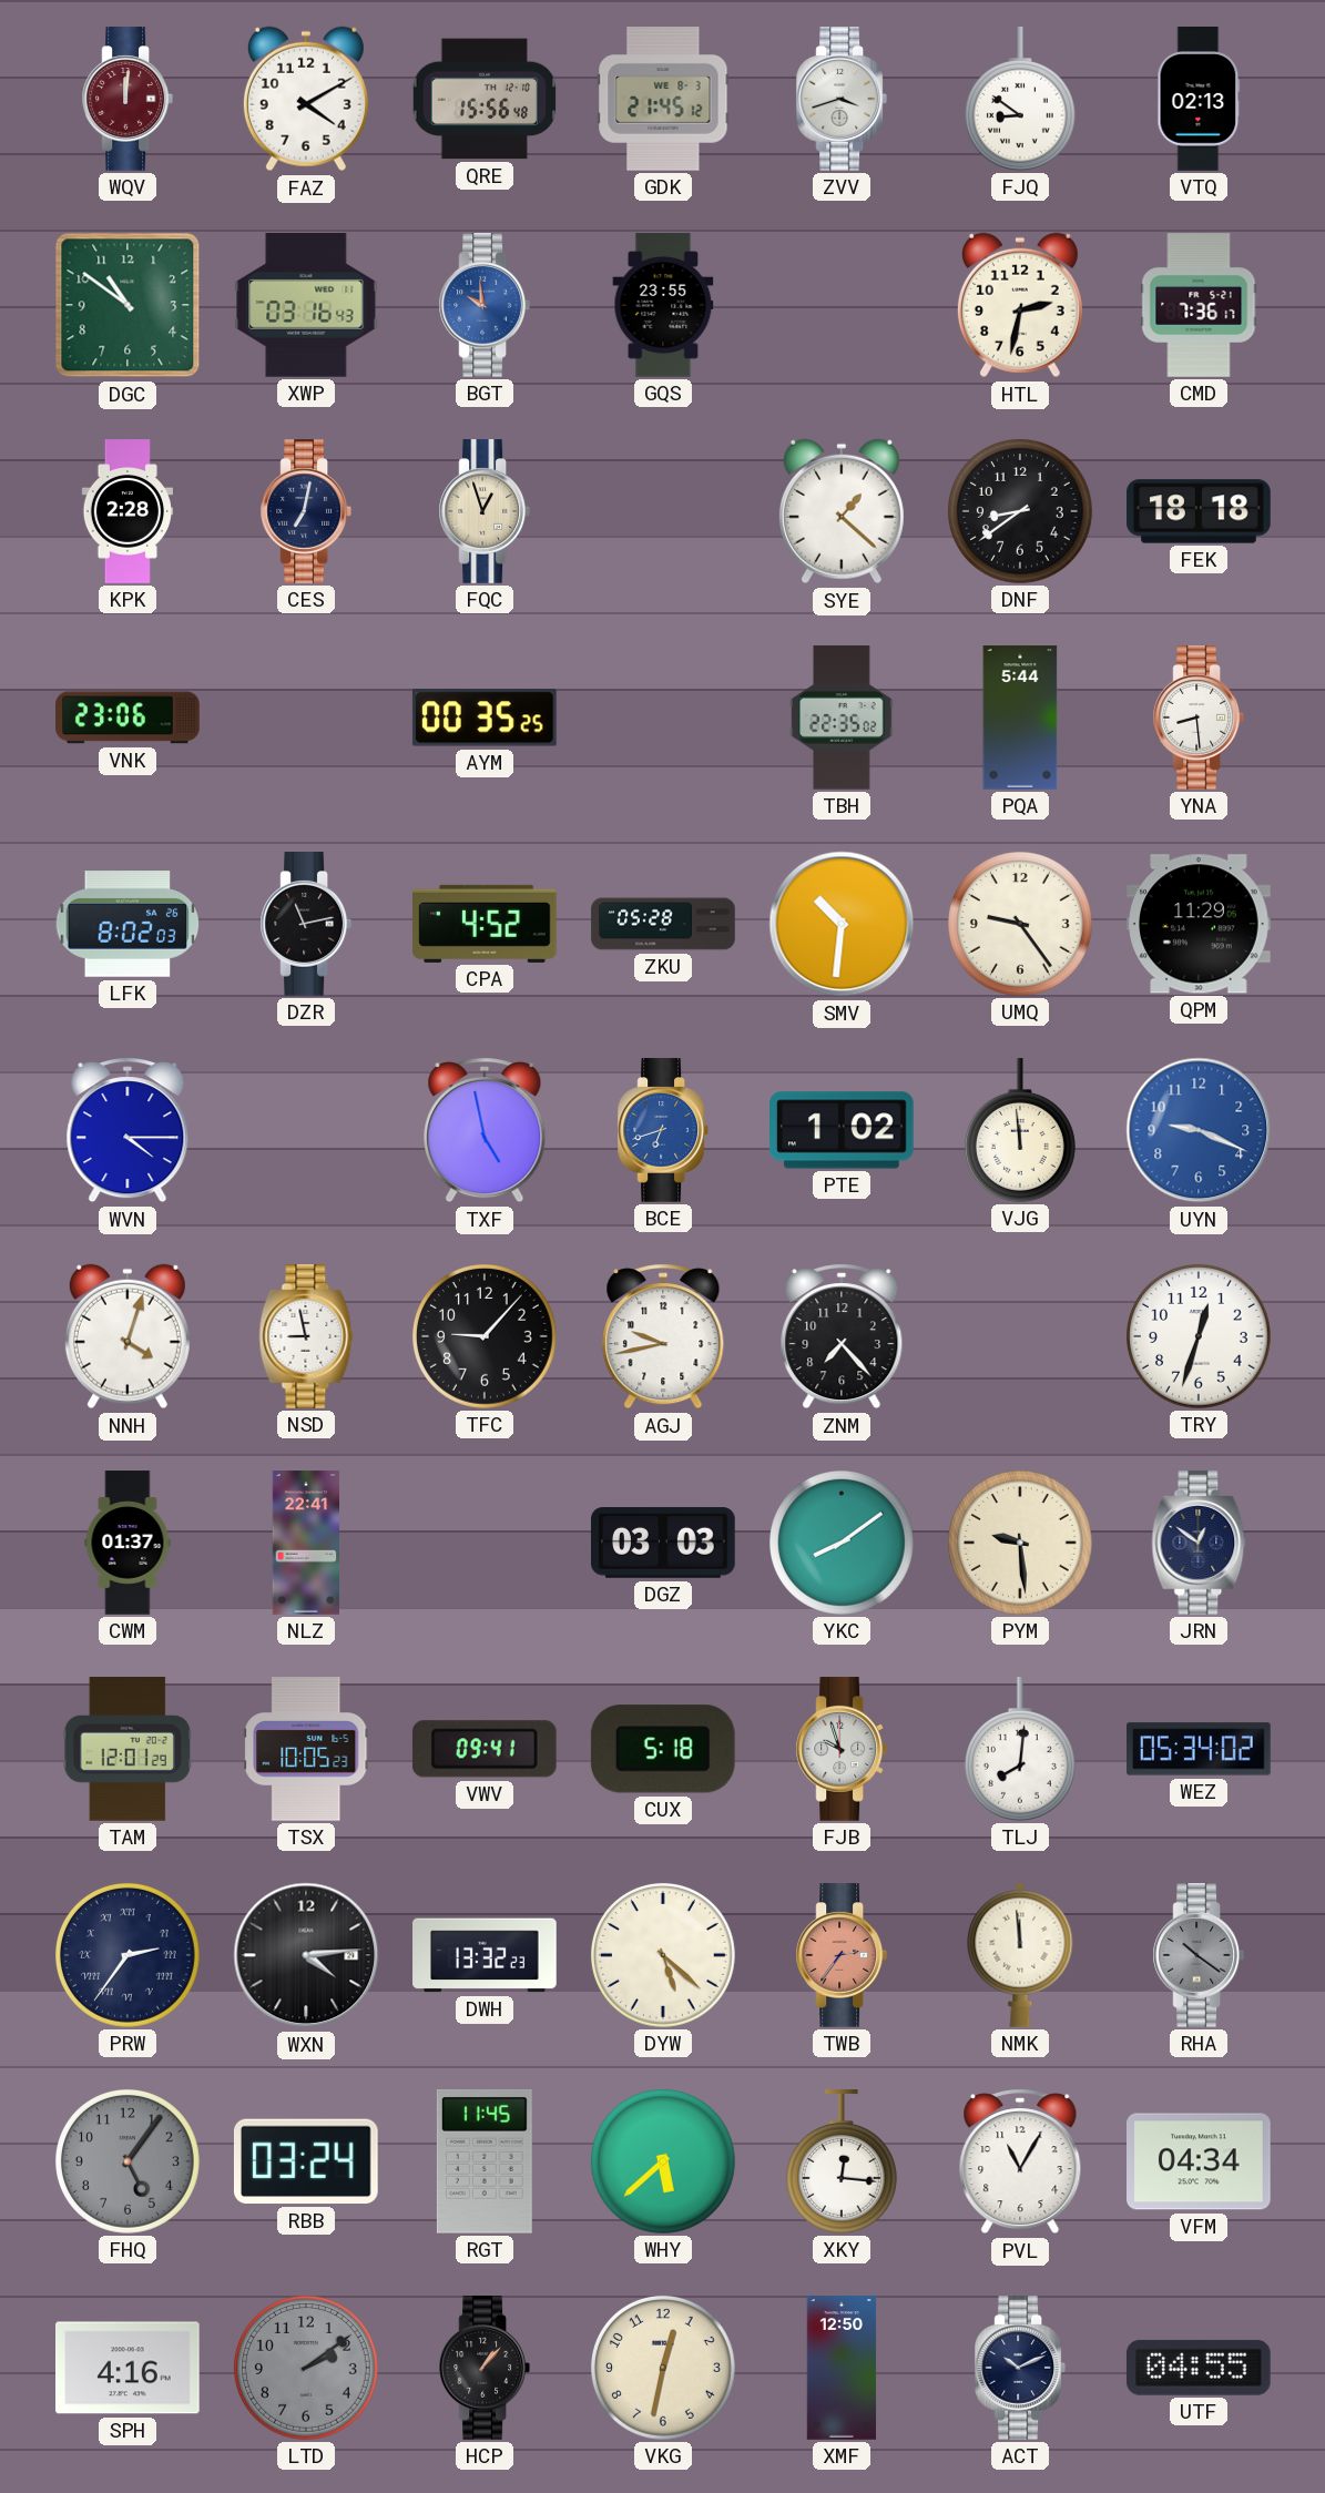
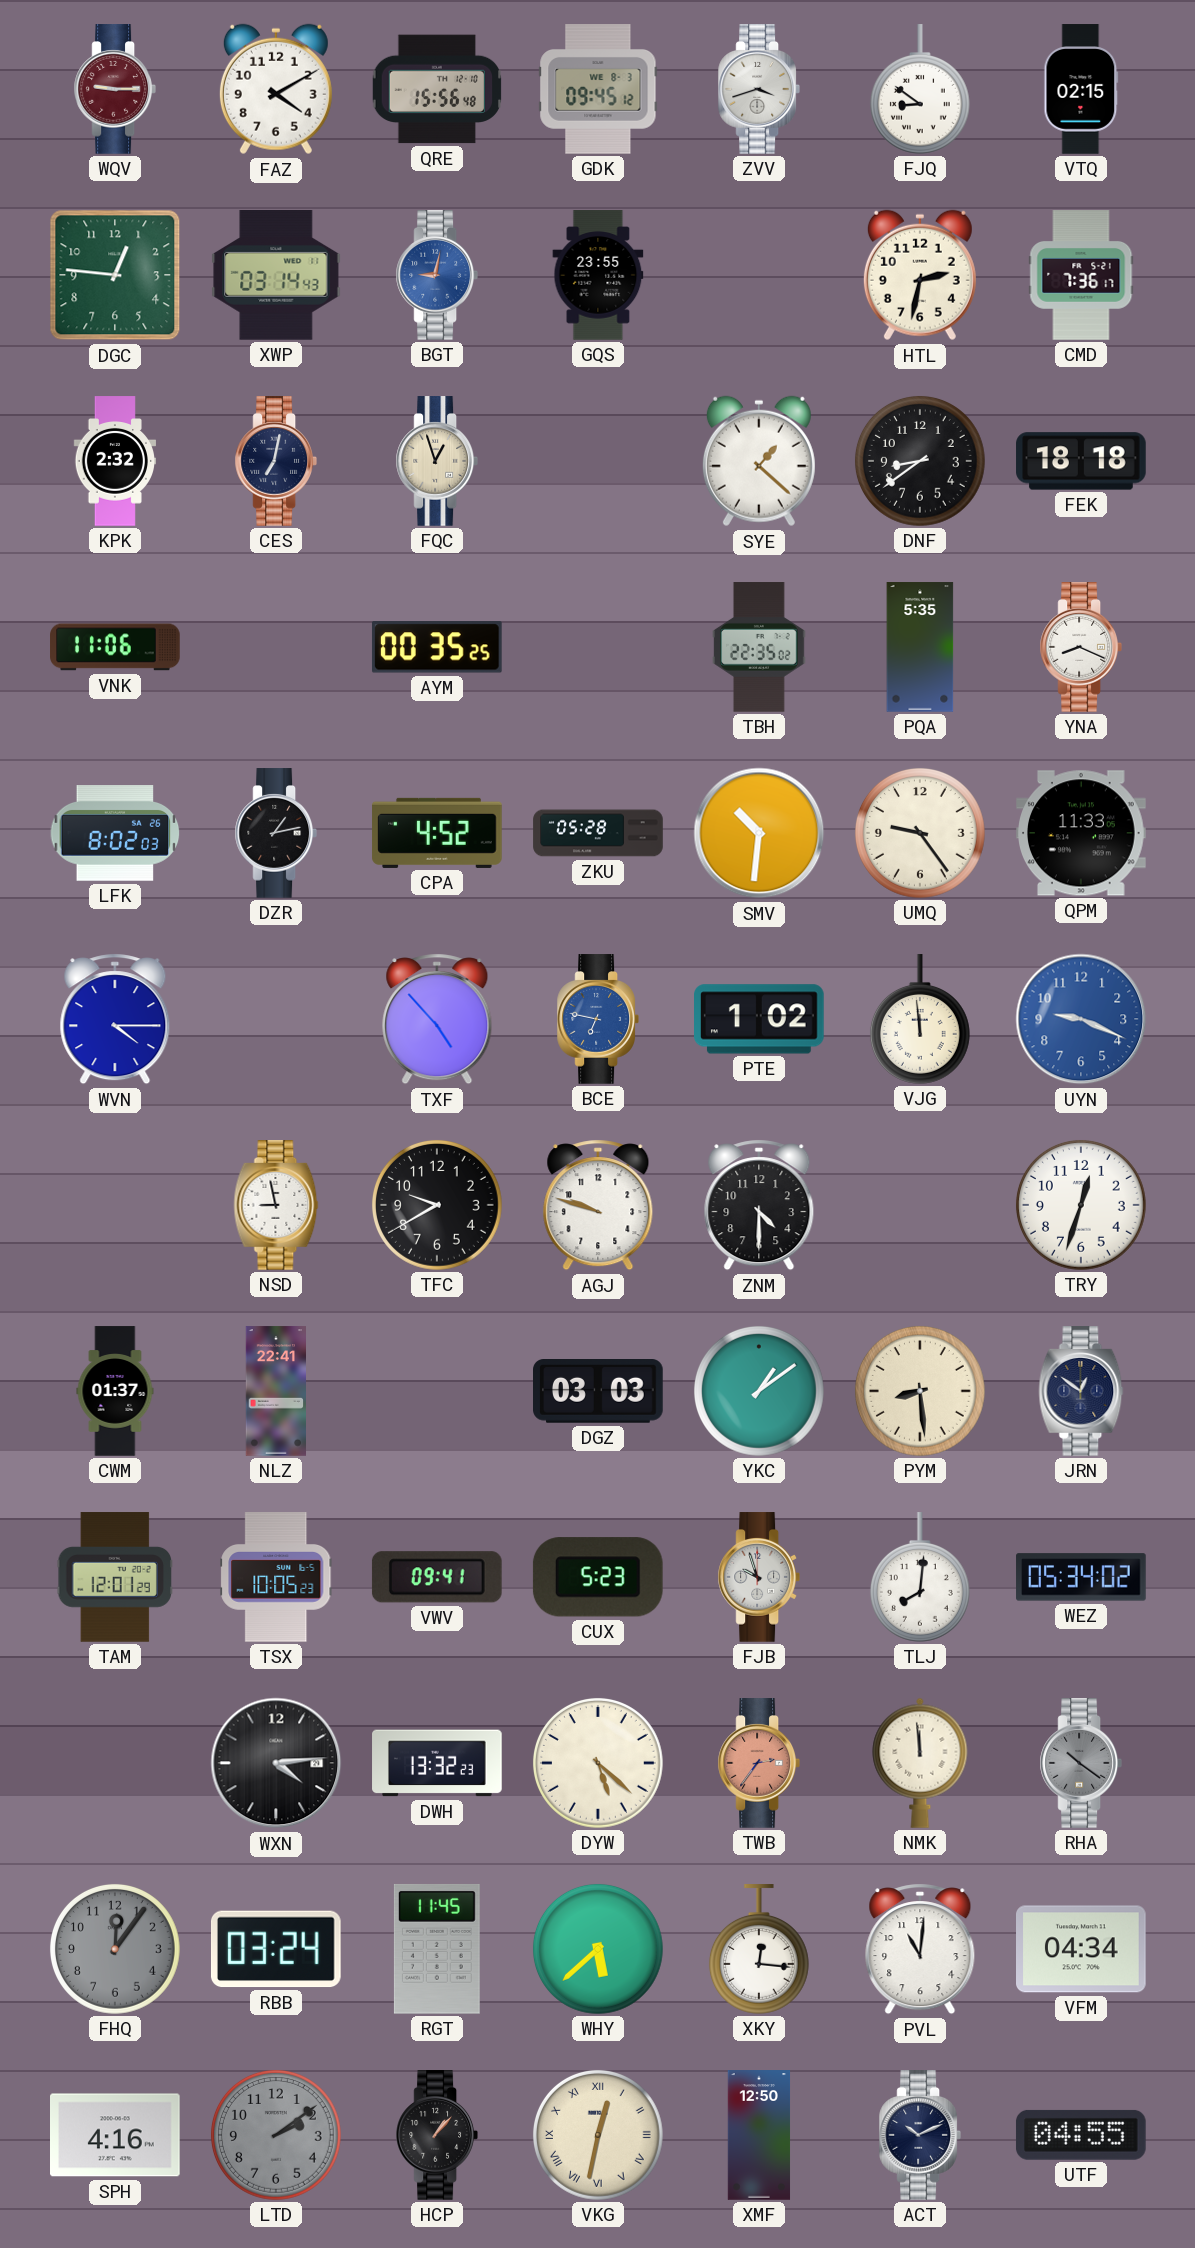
WQV: 12:01 -> 9:15 (114, 89)
GDK: 21:45 -> 09:45 (598, 89)
VTQ: 02:13 -> 02:15 (1081, 89)
DGC: 10:51 -> 12:46 (115, 275)
XWP: 03:16 -> 03:14 (276, 276)
BGT: 9:59 -> 9:02 (436, 275)
KPK: 2:28 -> 2:32 (114, 461)
VNK: 23:06 -> 11:06 (115, 647)
PQA: 5:44 -> 5:35 (920, 647)
YNA: 8:29 -> 8:19 (1080, 647)
DZR: 11:13 -> 1:13 (275, 833)
QPM: 11:29 -> 11:33 (1082, 833)
TXF: 4:58 -> 4:53 (437, 1019)
BCE: 6:42 -> 6:47 (597, 1019)
NNH: 4:03 -> none (128, 1336)
TFC: 9:07 -> 9:40 (437, 1205)
AGJ: 9:43 -> 9:48 (598, 1205)
ZNM: 7:23 -> 4:30 (759, 1205)
YKC: 8:09 -> 1:09 (759, 1391)
PYM: 9:29 -> 8:29 (920, 1391)
CUX: 5:18 -> 5:23 (598, 1577)
PRW: 2:36 -> none (128, 1955)
FHQ: 5:06 -> 12:06 (115, 1949)
PVL: 11:05 -> 11:01 (920, 1949)
VKG numerals: Arabic -> Roman (598, 2135)
